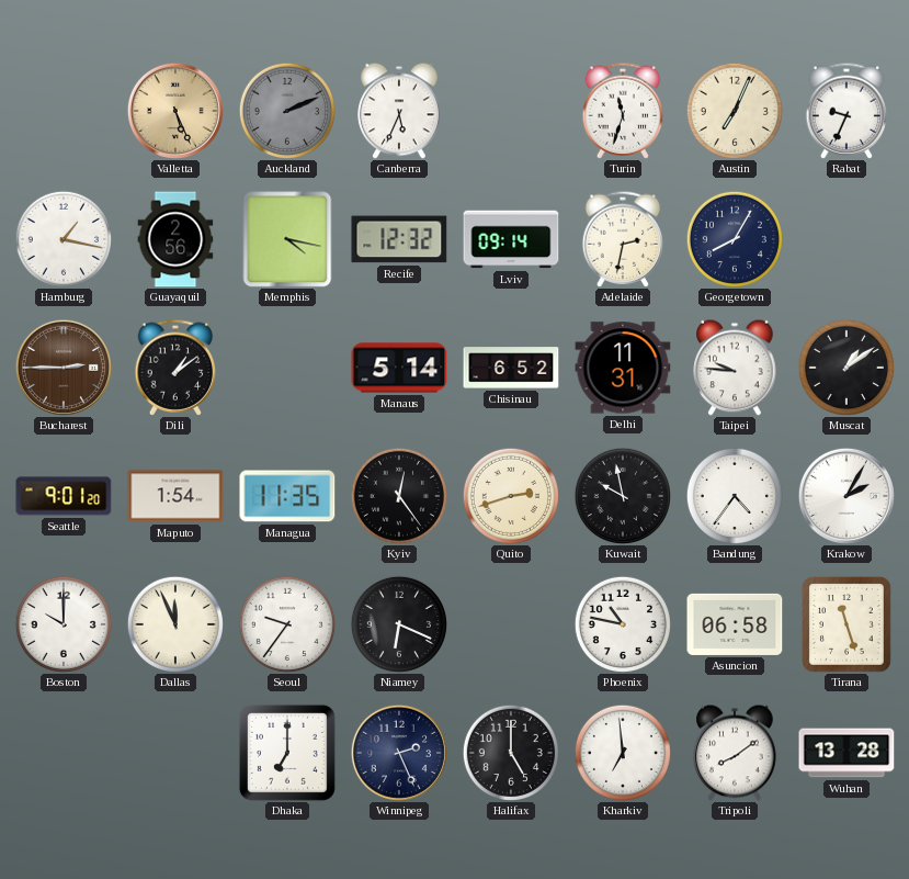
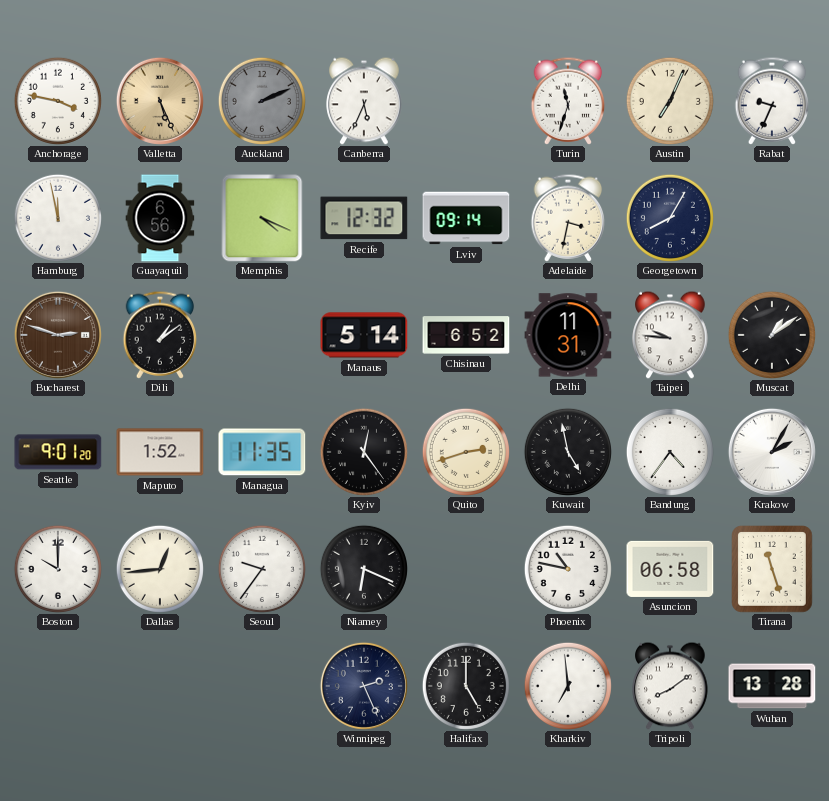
Anchorage: none -> 3:47 (58, 101)
Hamburg: 1:17 -> 11:58 (58, 218)
Guayaquil: 2:56 -> 6:56 (160, 218)
Memphis: 4:17 -> 4:19 (262, 218)
Adelaide: 2:32 -> 3:32 (568, 218)
Bucharest: 2:45 -> 2:48 (58, 335)
Maputo: 1:54 -> 1:52 (160, 452)
Kuwait: 9:58 -> 4:58 (568, 452)
Dallas: 11:56 -> 12:44 (160, 569)
Dhaka: 7:00 -> none (287, 753)
